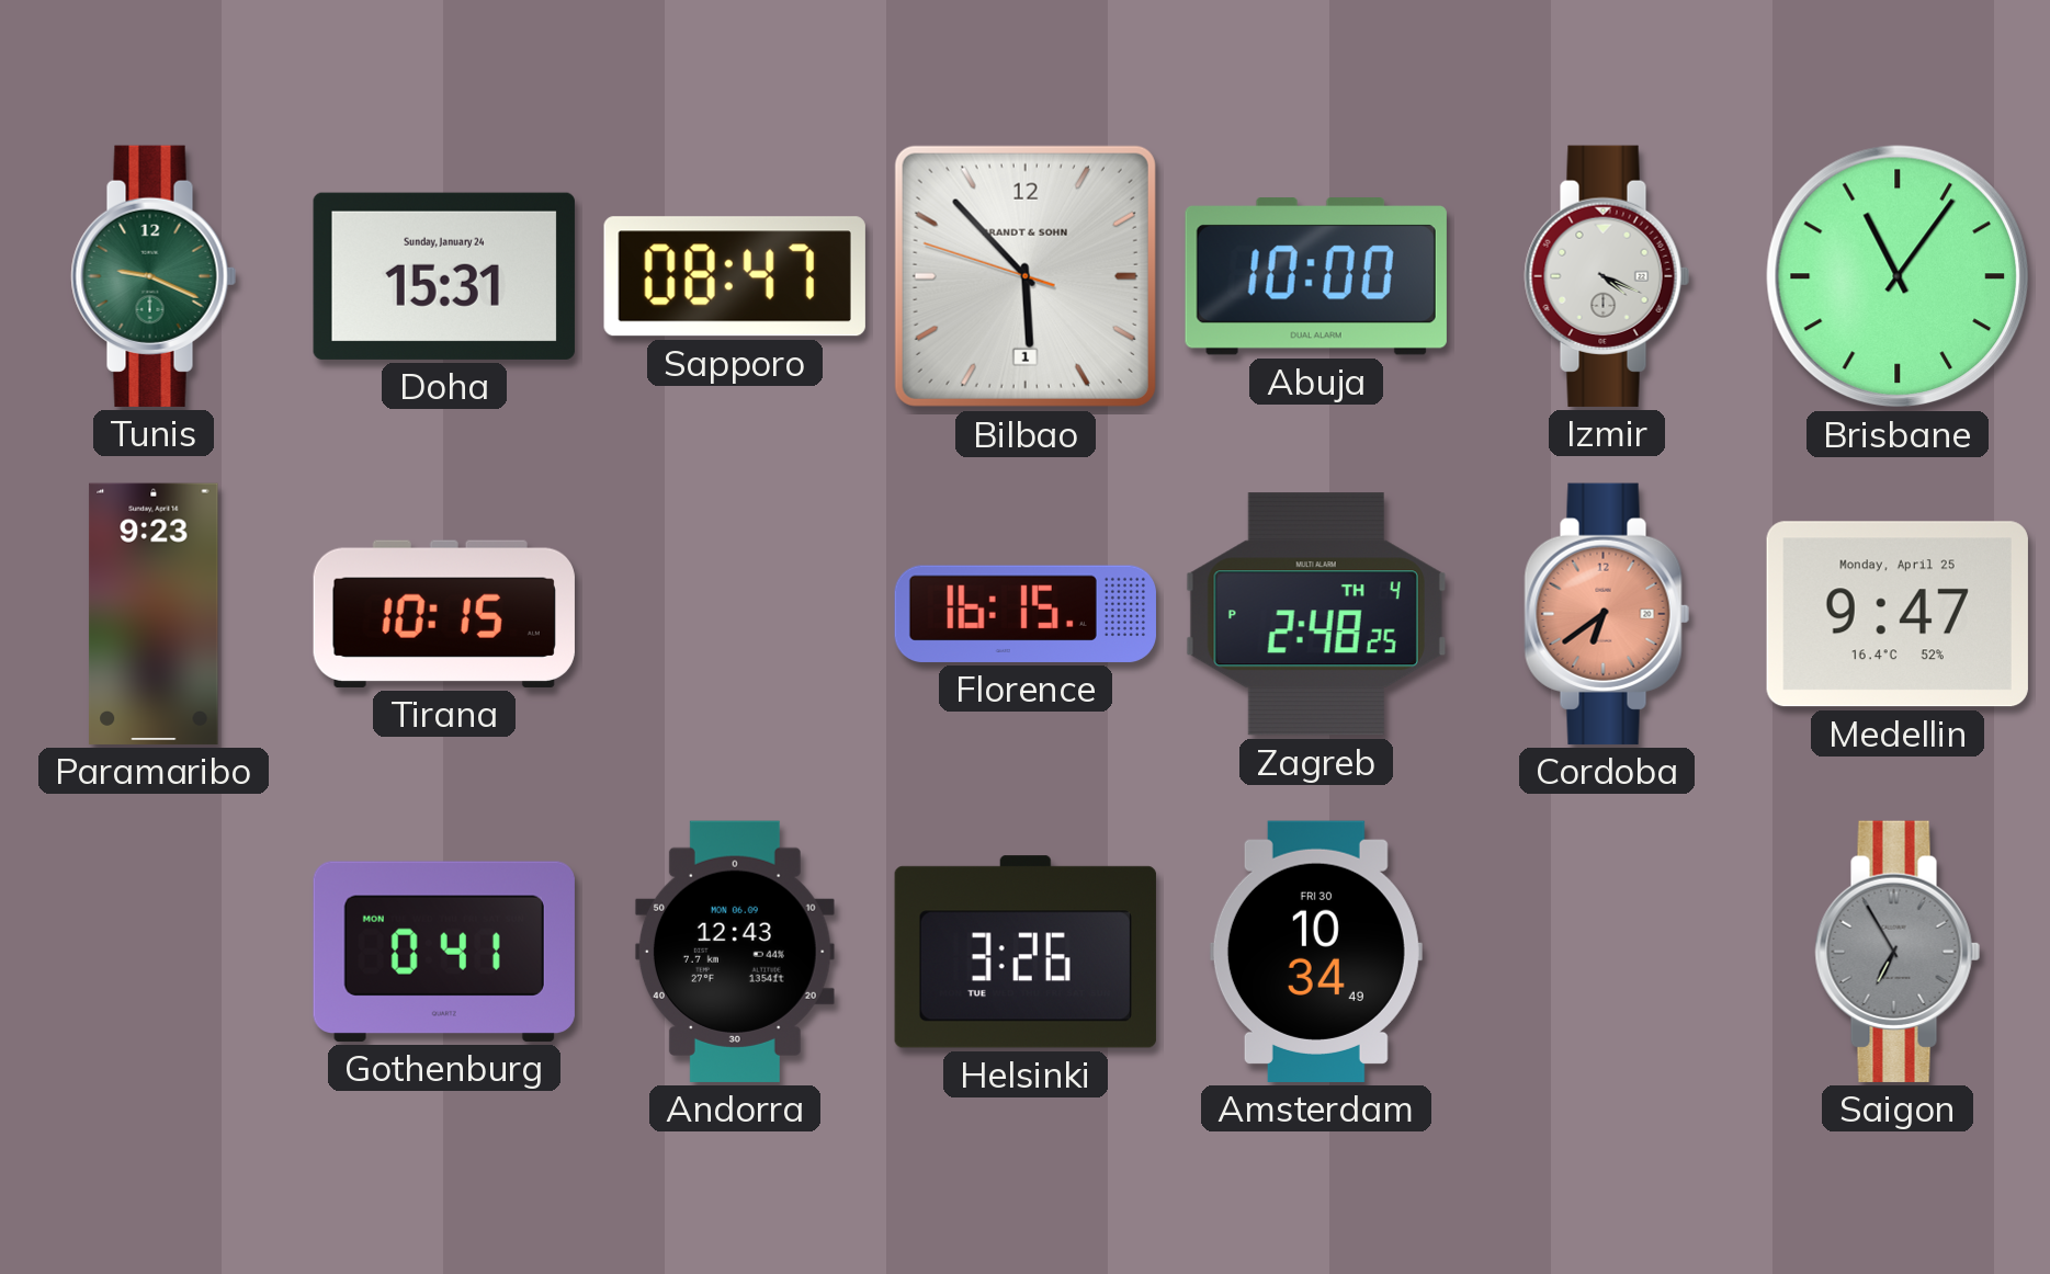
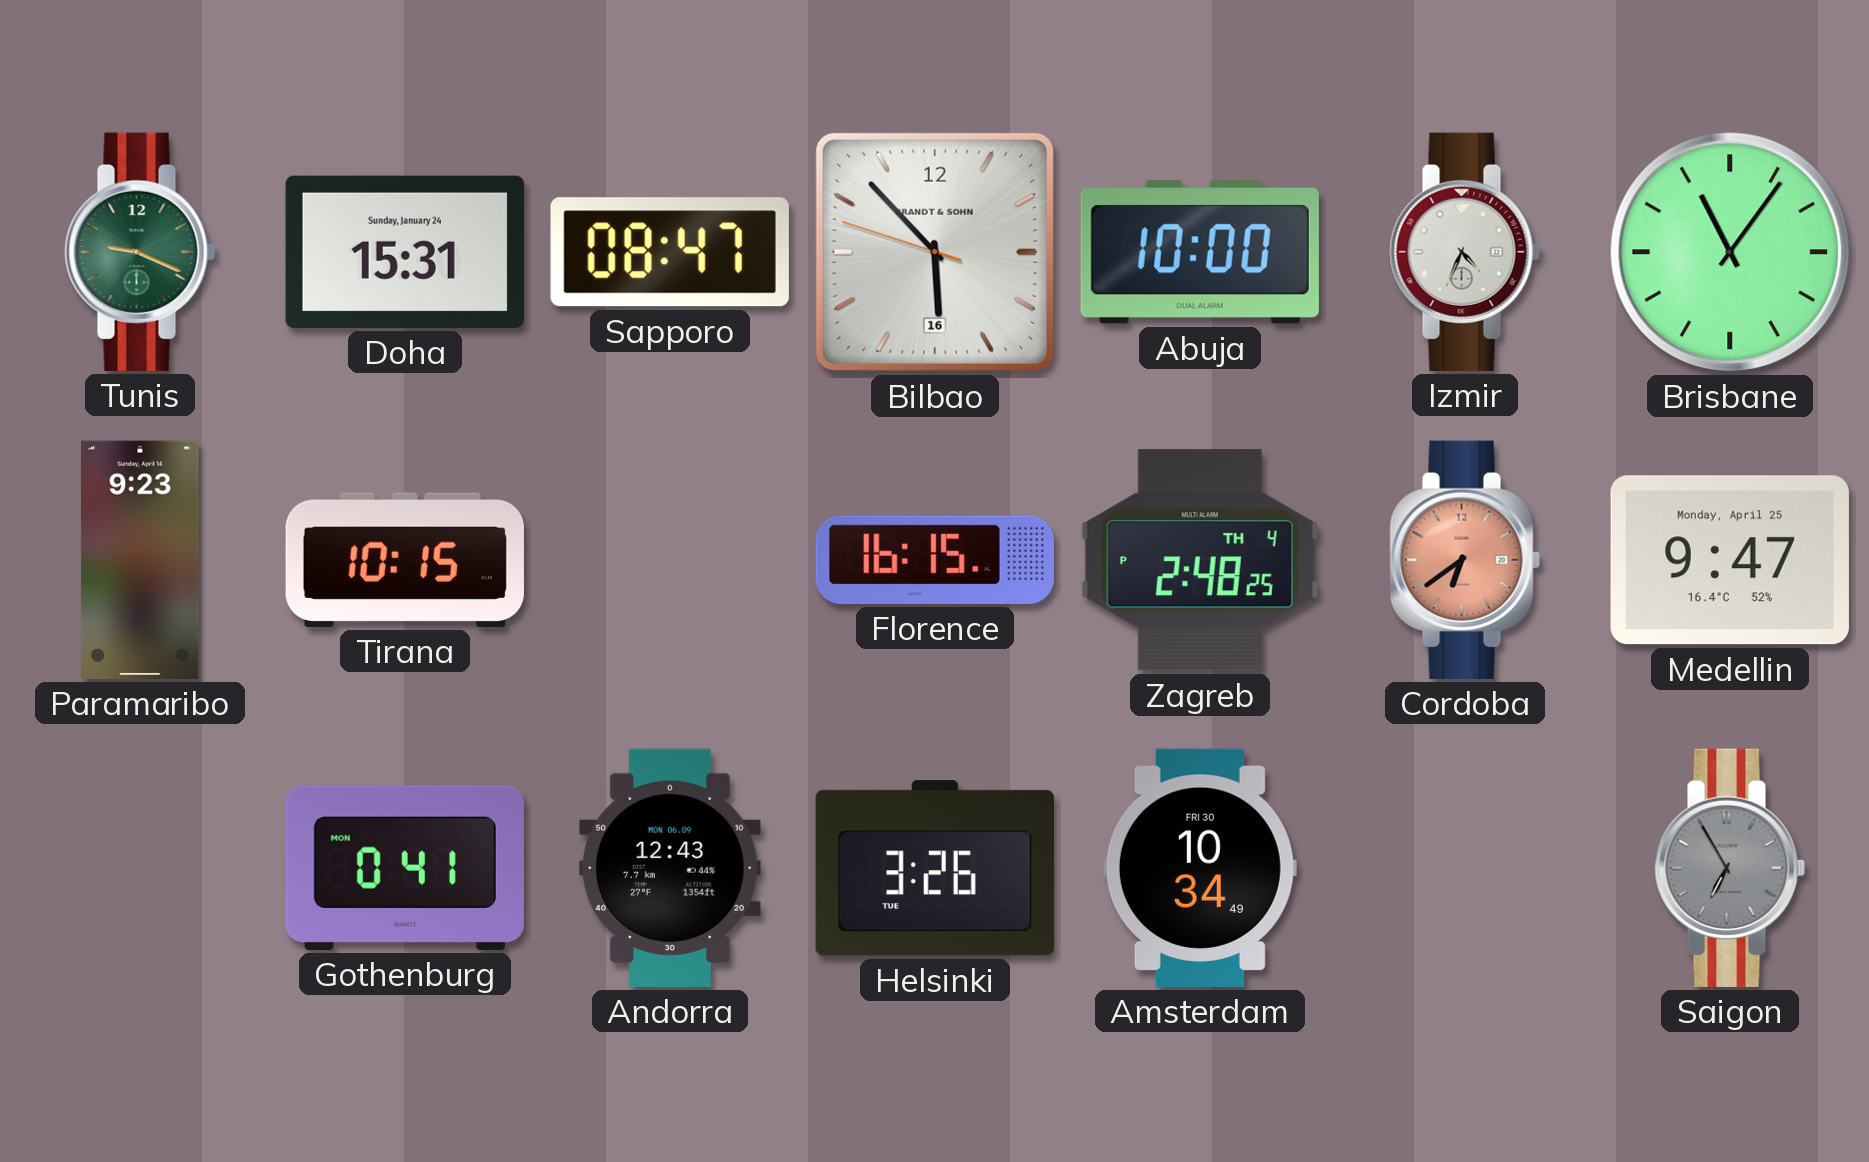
Bilbao date: 1 -> 16 (935, 252)
Izmir: 4:19 -> 4:34 (1465, 252)
